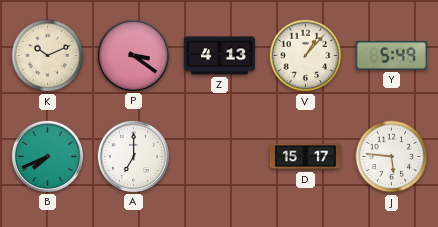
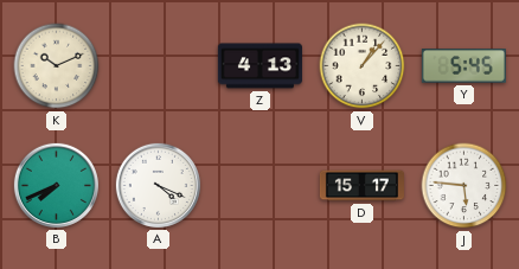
P: 3:21 -> none (133, 55)
Y: 5:49 -> 5:45 (463, 66)
A: 7:00 -> 4:19 (158, 185)
